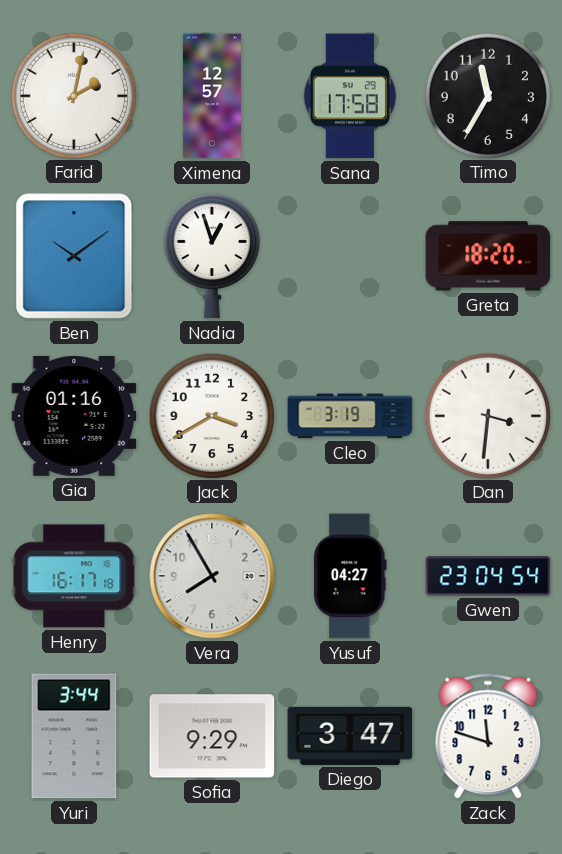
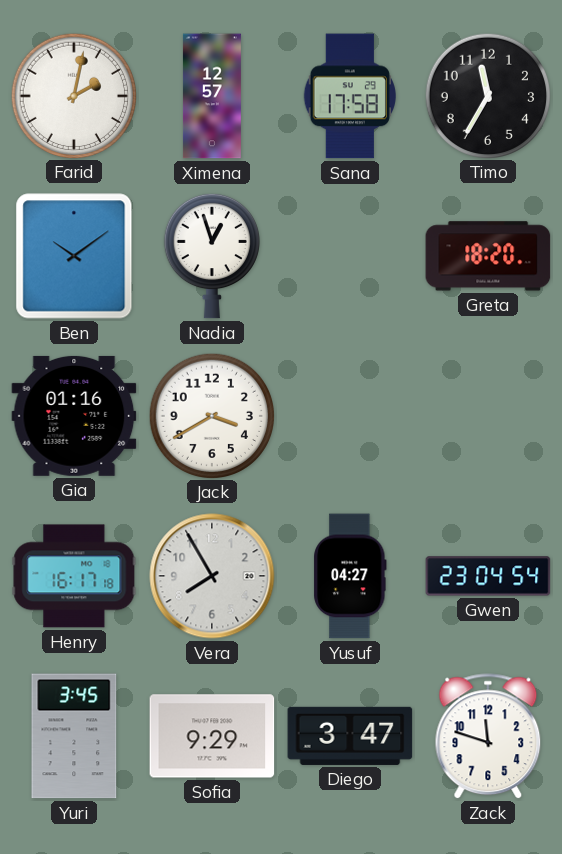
Cleo: 3:19 -> none (350, 416)
Dan: 3:31 -> none (487, 415)
Yuri: 3:44 -> 3:45 (74, 736)
